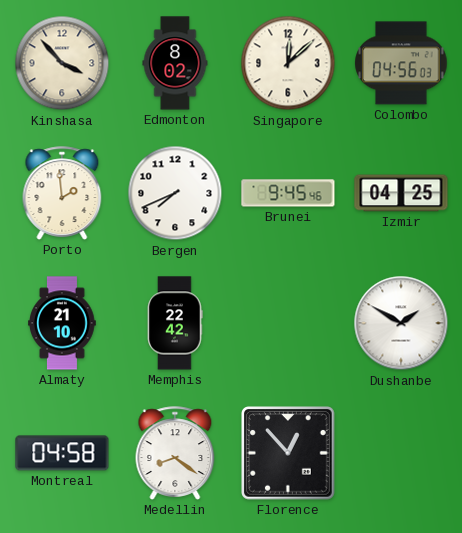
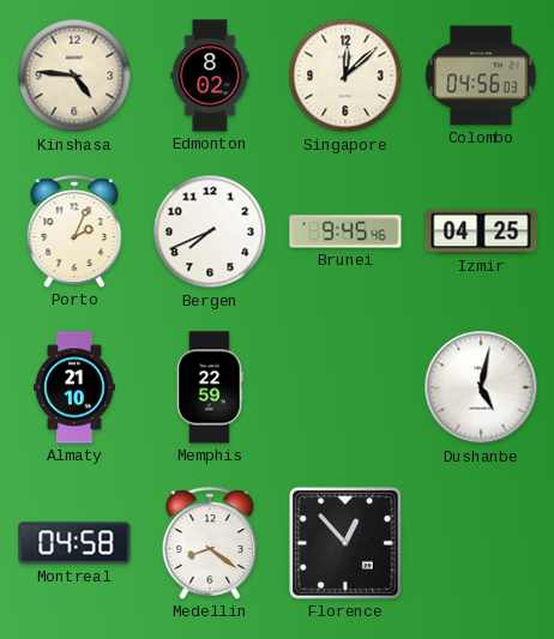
Kinshasa: 3:53 -> 4:46 (74, 76)
Porto: 1:59 -> 2:04 (74, 231)
Memphis: 22:42 -> 22:59 (210, 387)
Dushanbe: 1:50 -> 5:02 (481, 387)
